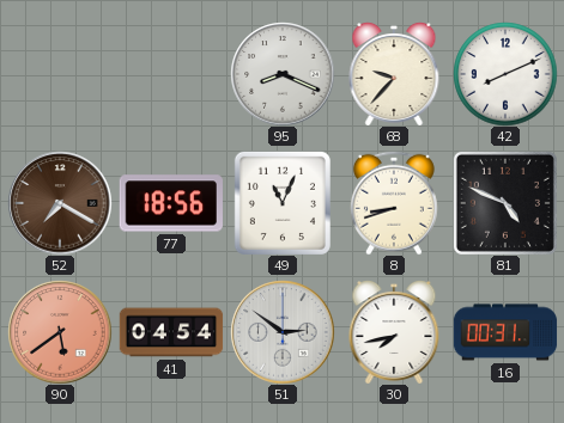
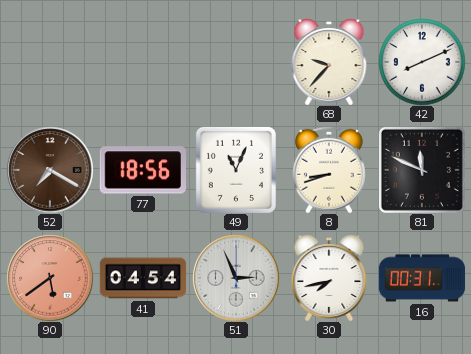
95: 8:19 -> none (283, 74)
81: 4:49 -> 11:49 (422, 170)
51: 2:51 -> 2:56 (236, 278)
